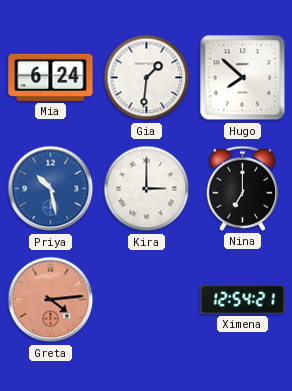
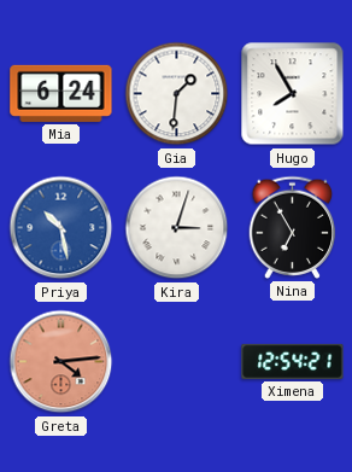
Hugo: 7:52 -> 7:55 (293, 94)
Kira: 3:00 -> 3:03 (177, 228)
Nina: 7:00 -> 6:55 (293, 227)
